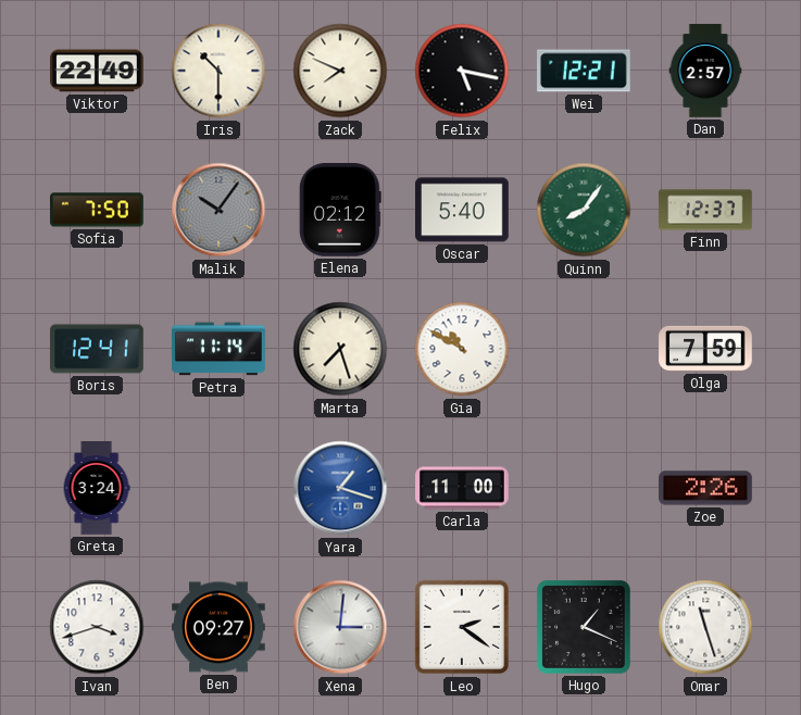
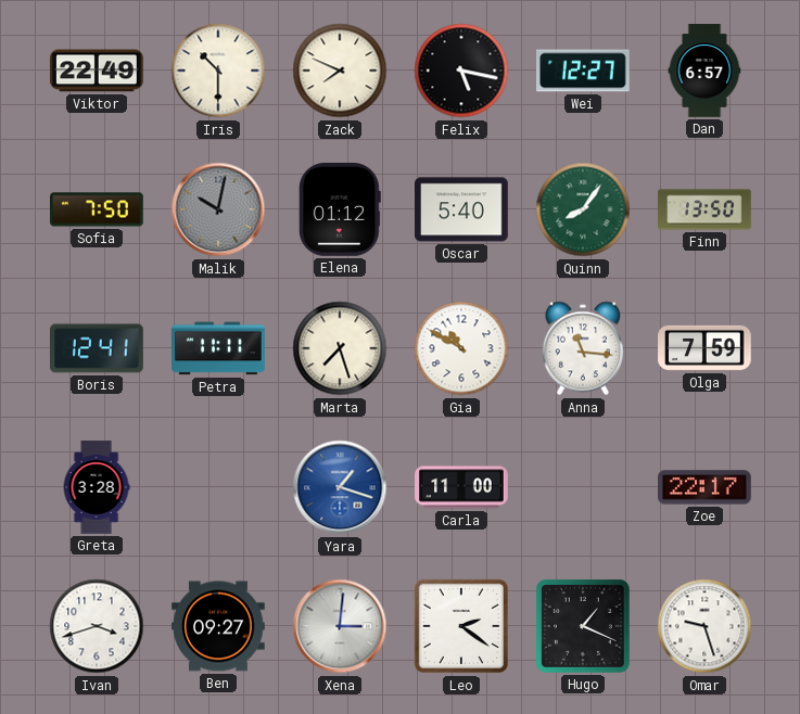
Wei: 12:21 -> 12:27 (584, 71)
Dan: 2:57 -> 6:57 (704, 71)
Malik: 10:06 -> 10:02 (218, 209)
Elena: 02:12 -> 01:12 (340, 211)
Finn: 12:37 -> 13:50 (704, 209)
Petra: 11:14 -> 11:11 (218, 348)
Anna: none -> 11:16 (582, 348)
Greta: 3:24 -> 3:28 (97, 487)
Zoe: 2:26 -> 22:17 (704, 487)
Omar: 11:27 -> 9:27 (704, 626)
